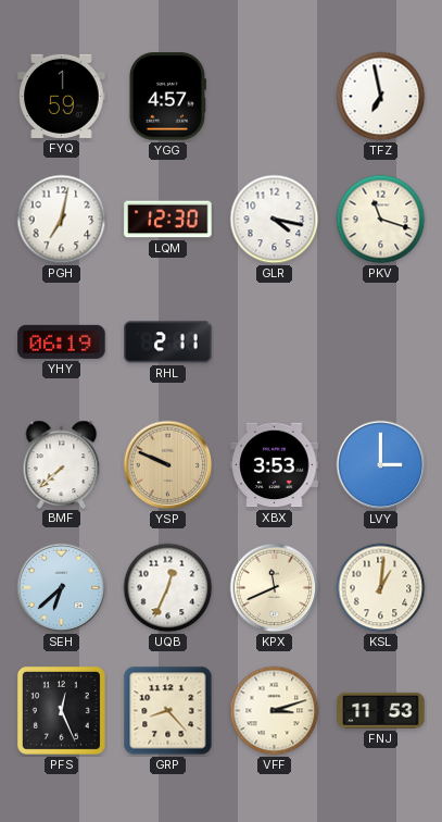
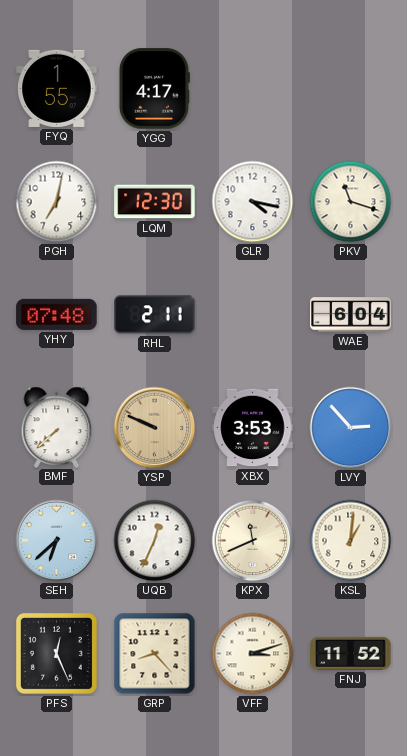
FYQ: 1:59 -> 1:55 (57, 88)
YGG: 4:57 -> 4:17 (154, 89)
TFZ: 6:58 -> none (381, 97)
YHY: 06:19 -> 07:48 (57, 314)
WAE: none -> 6:04 (351, 315)
LVY: 3:00 -> 2:53 (351, 428)
FNJ: 11:53 -> 11:52 (351, 653)
